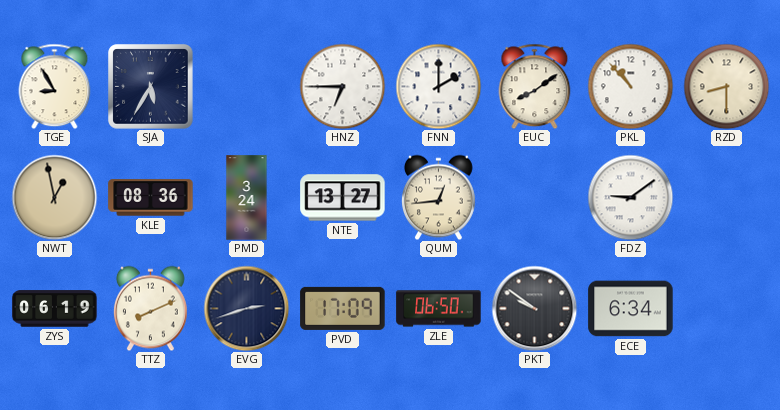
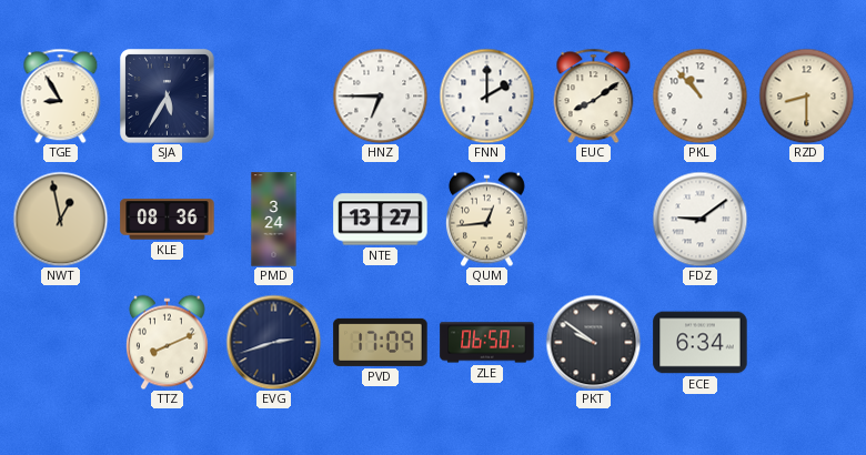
ZYS: 06:19 -> none (55, 309)
